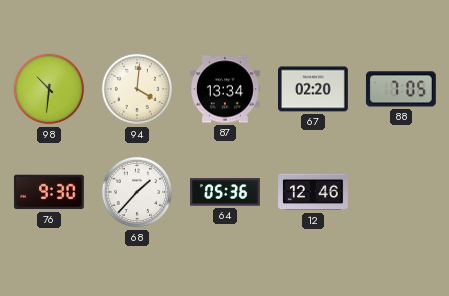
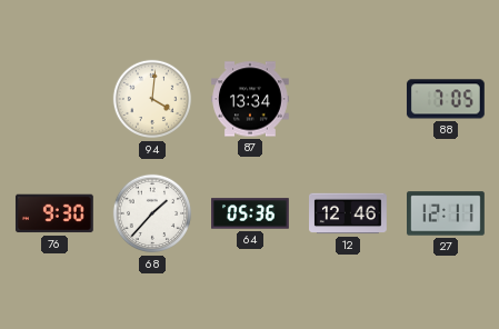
98: 10:31 -> none (49, 89)
67: 02:20 -> none (314, 89)
27: none -> 12:11 (447, 213)
